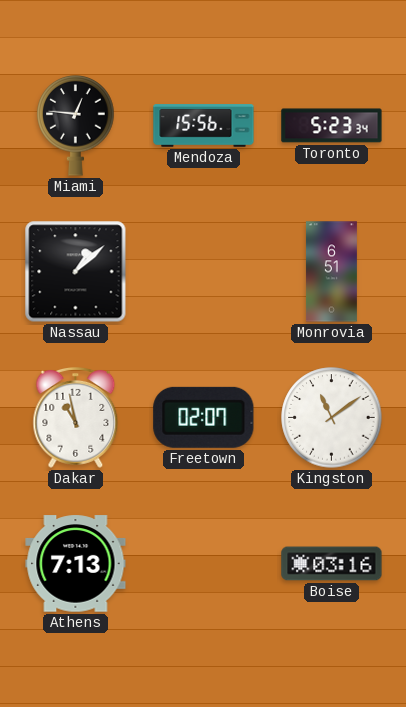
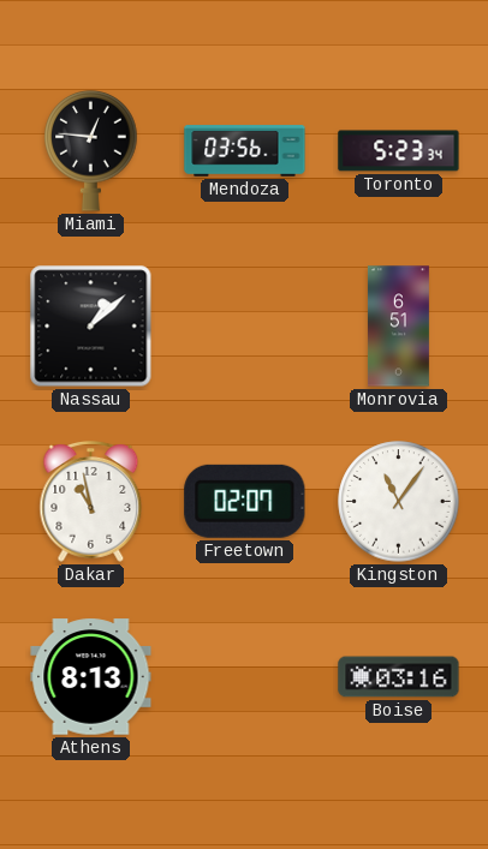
Mendoza: 15:56 -> 03:56 (245, 151)
Kingston: 11:09 -> 11:06 (399, 502)
Athens: 7:13 -> 8:13 (91, 677)
